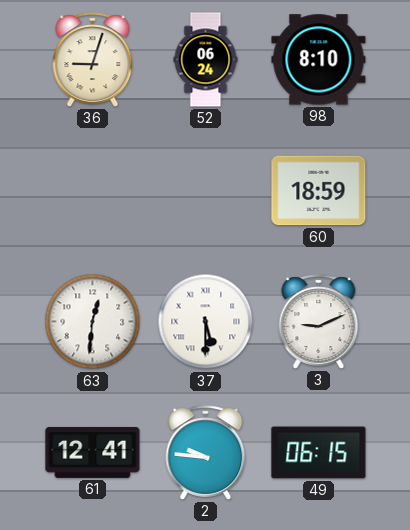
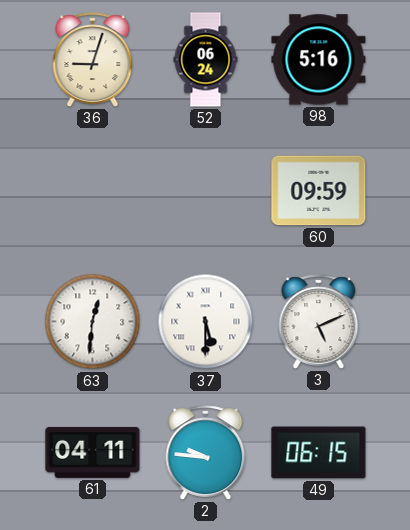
98: 8:10 -> 5:16 (319, 60)
60: 18:59 -> 09:59 (319, 191)
3: 9:11 -> 5:11 (319, 322)
61: 12:41 -> 04:11 (93, 452)
